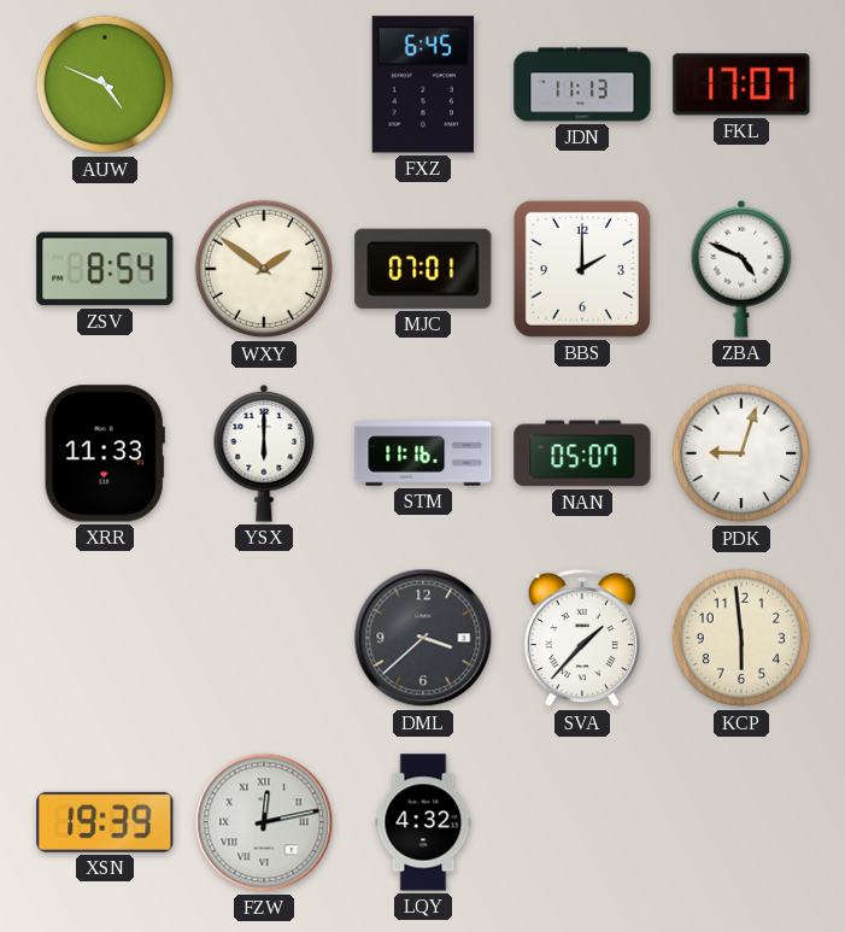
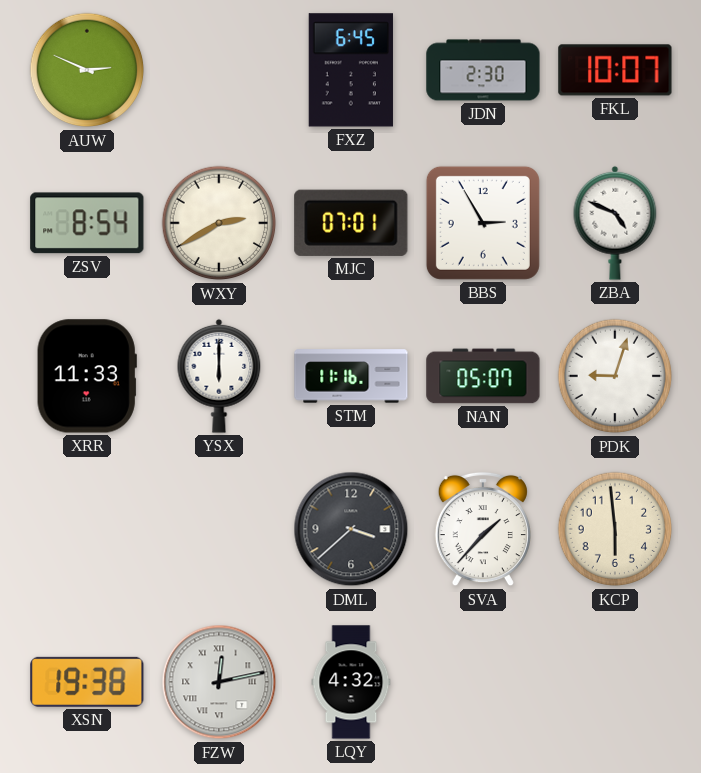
AUW: 4:49 -> 2:49 (87, 70)
JDN: 11:13 -> 2:30 (483, 70)
FKL: 17:07 -> 10:07 (615, 70)
WXY: 1:51 -> 2:40 (219, 223)
BBS: 2:00 -> 2:55 (483, 223)
XSN: 19:39 -> 19:38 (87, 682)
